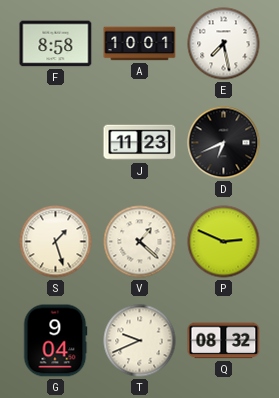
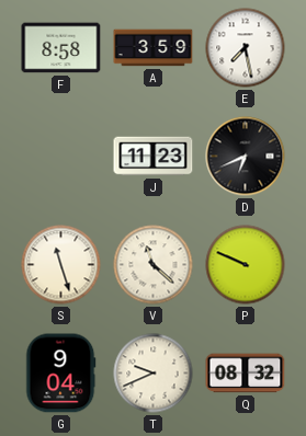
A: 10:01 -> 3:59 (154, 48)
S: 1:27 -> 11:27 (61, 265)
V: 1:22 -> 11:22 (154, 265)
P: 2:49 -> 9:49 (246, 265)
